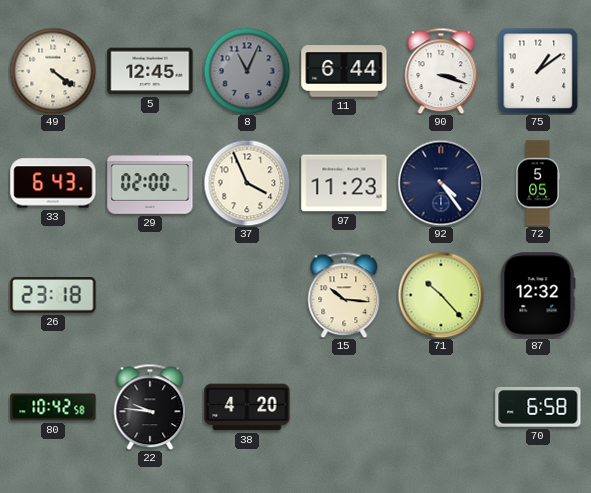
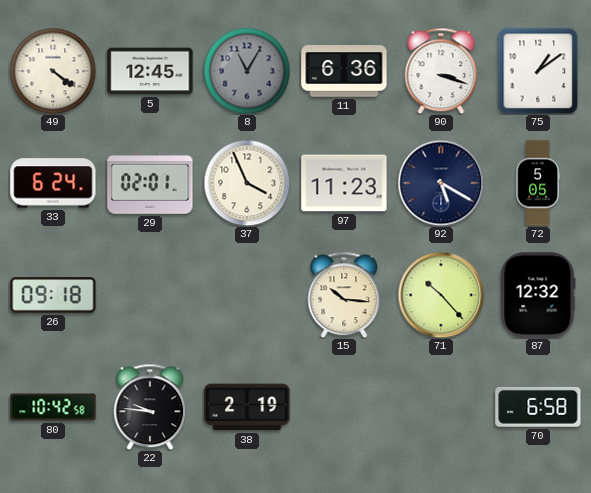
8: 11:04 -> 11:05 (247, 71)
11: 6:44 -> 6:36 (344, 71)
33: 6:43 -> 6:24 (53, 183)
29: 02:00 -> 02:01 (150, 184)
92: 4:24 -> 5:20 (441, 183)
26: 23:18 -> 09:18 (53, 295)
38: 4:20 -> 2:19 (247, 407)
